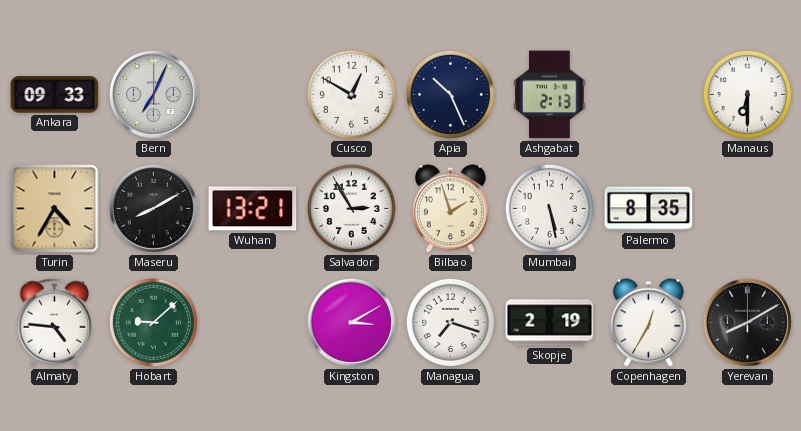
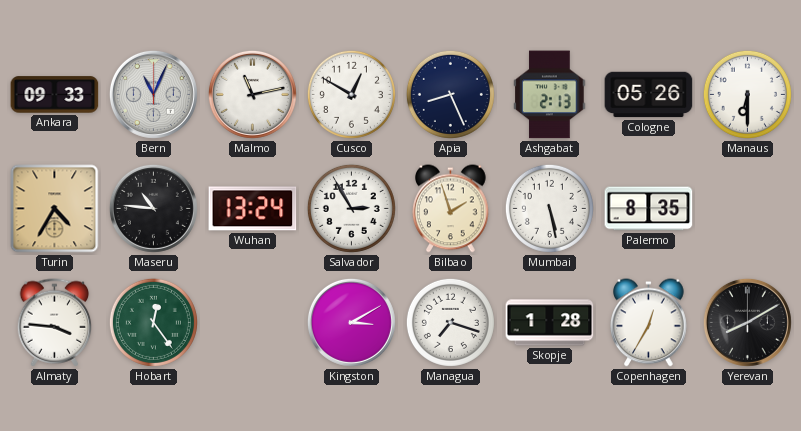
Bern: 7:04 -> 11:04 (153, 94)
Malmo: none -> 11:13 (252, 94)
Apia: 10:26 -> 8:26 (450, 94)
Cologne: none -> 05:26 (649, 95)
Maseru: 8:10 -> 10:46 (153, 208)
Wuhan: 13:21 -> 13:24 (253, 209)
Almaty: 4:46 -> 3:46 (55, 323)
Hobart: 9:08 -> 12:24 (153, 322)
Skopje: 2:19 -> 1:28 (550, 323)
